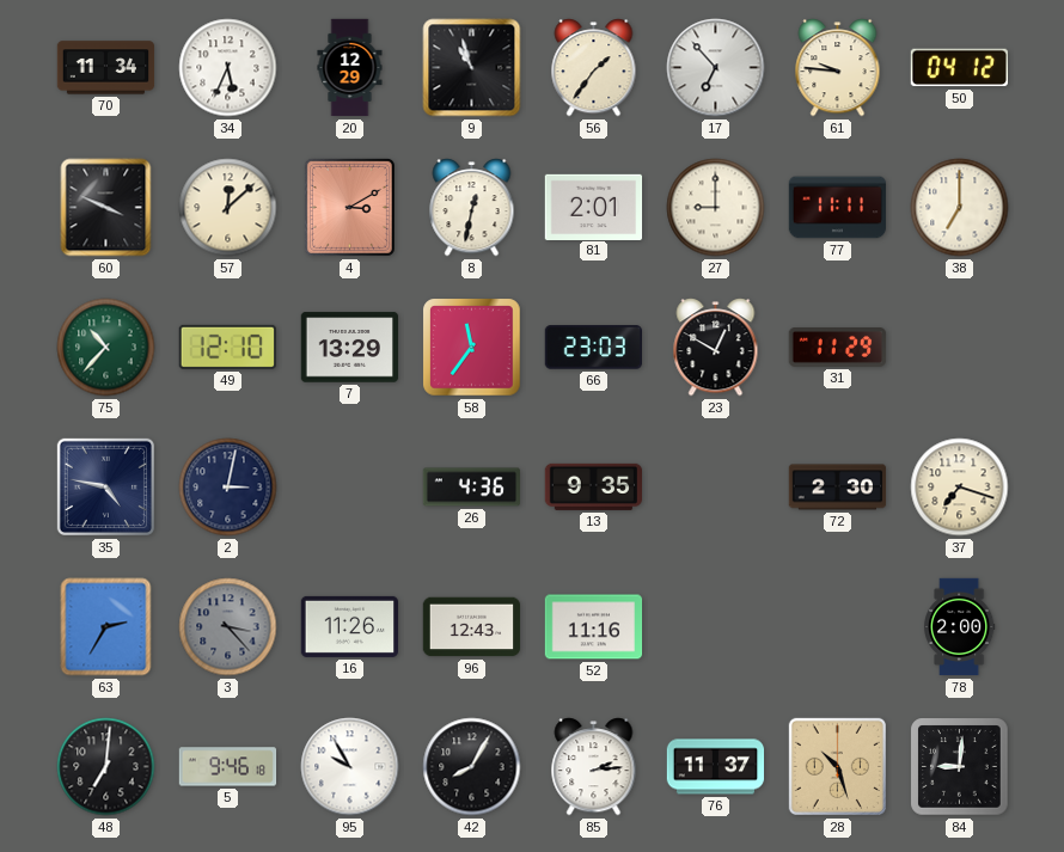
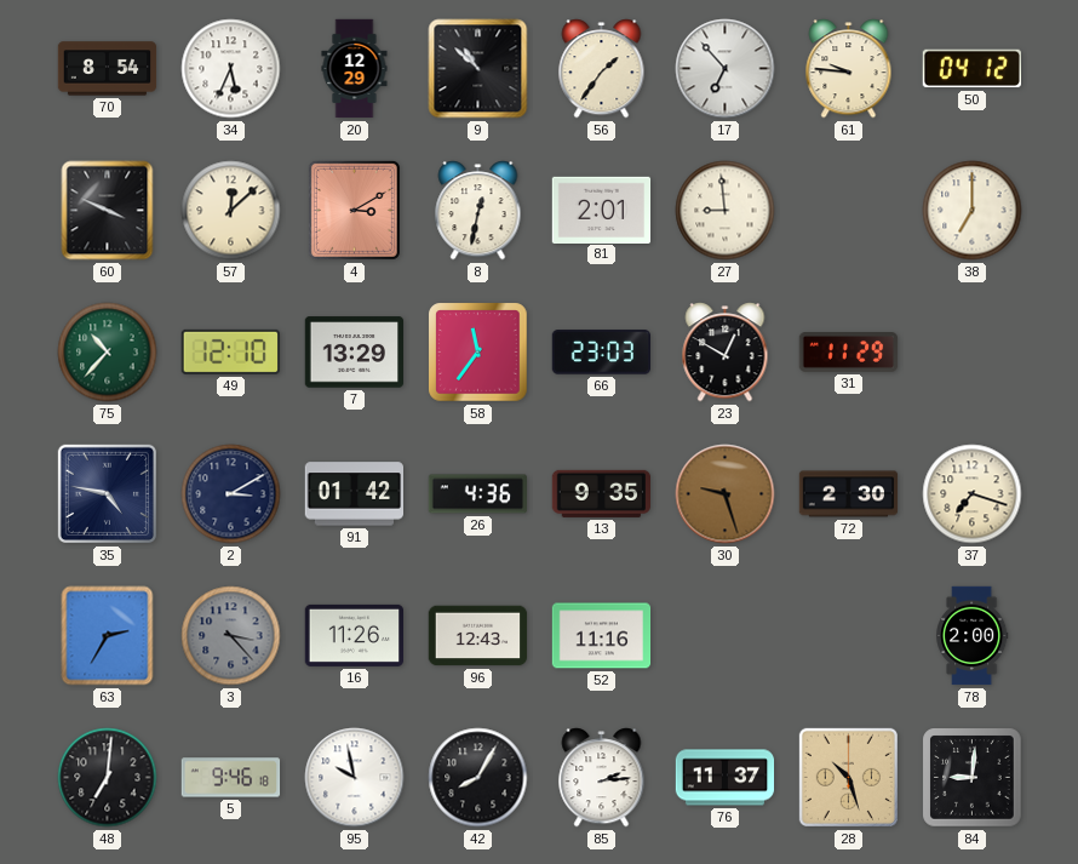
70: 11:34 -> 8:54 (108, 69)
9: 10:57 -> 10:52 (478, 69)
27: 9:00 -> 8:59 (726, 211)
77: 11:11 -> none (838, 208)
2: 3:02 -> 3:10 (231, 494)
91: none -> 01:42 (355, 494)
30: none -> 9:27 (726, 494)
95: 9:55 -> 9:58 (355, 778)
